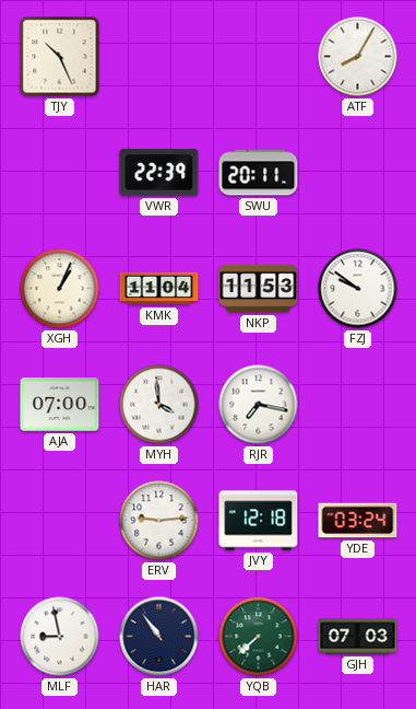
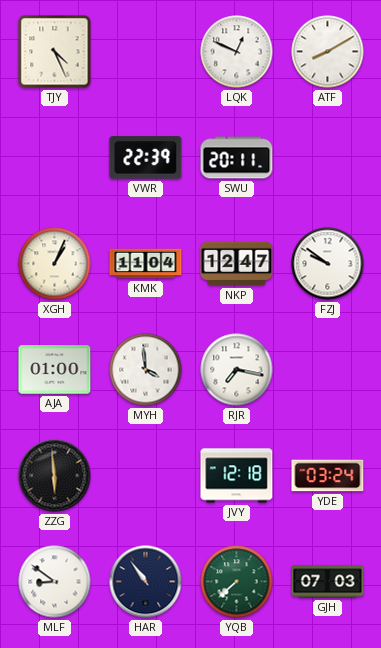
TJY: 10:26 -> 4:26 (55, 52)
LQK: none -> 12:49 (237, 52)
ATF: 8:05 -> 8:10 (328, 52)
NKP: 11:53 -> 12:47 (237, 264)
AJA: 07:00 -> 01:00 (55, 370)
ZZG: none -> 5:59 (55, 476)
ERV: 9:14 -> none (159, 521)
MLF: 8:58 -> 8:51 (55, 582)
